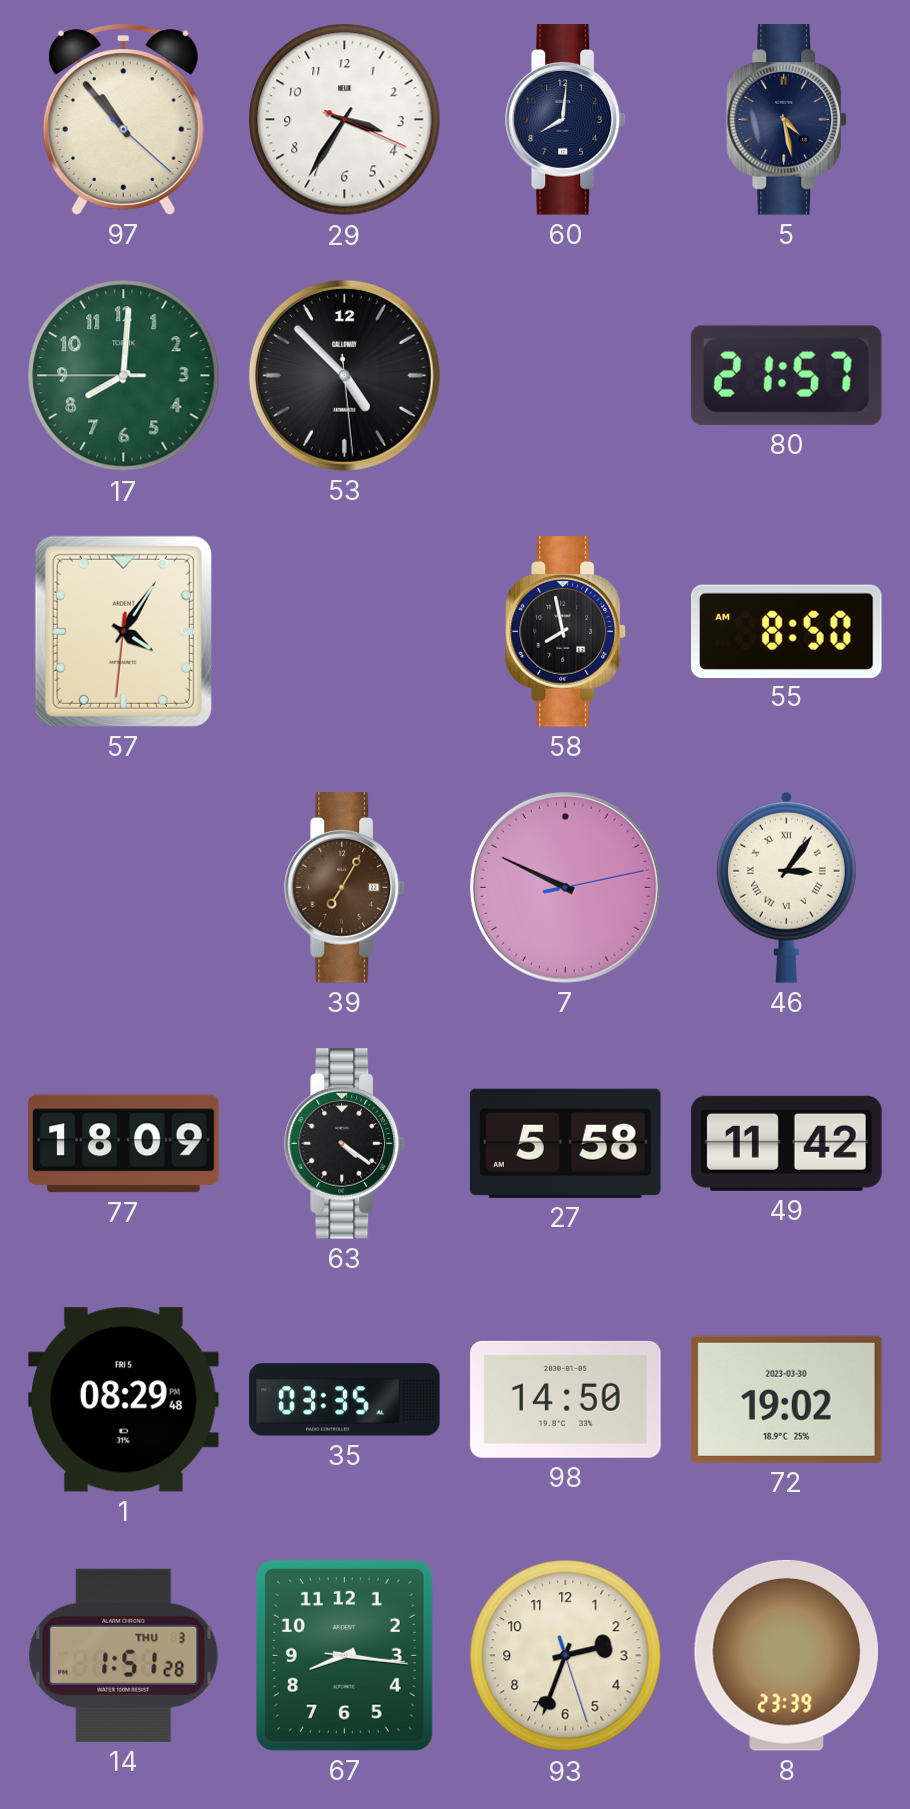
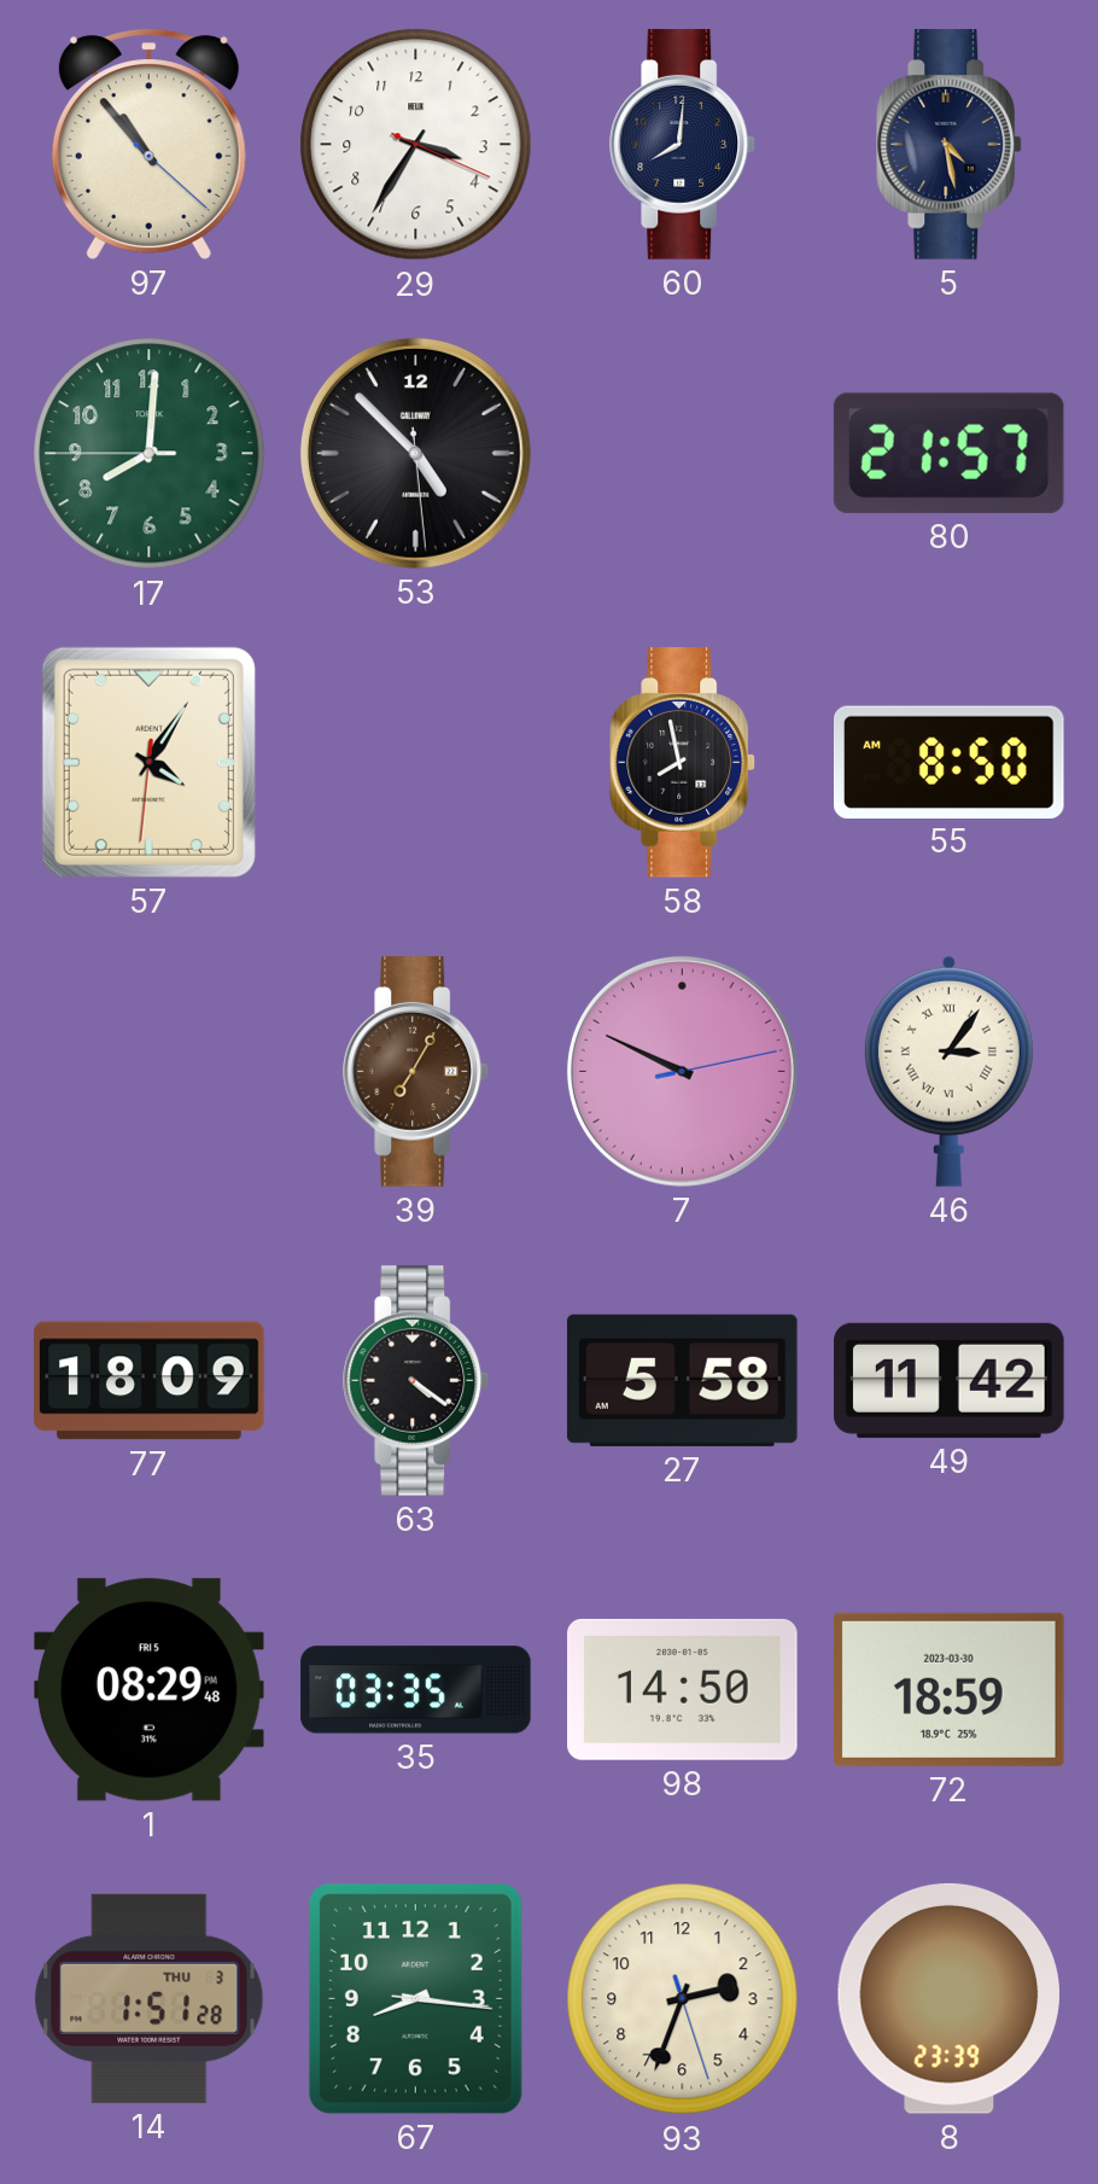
72: 19:02 -> 18:59 (948, 1689)
